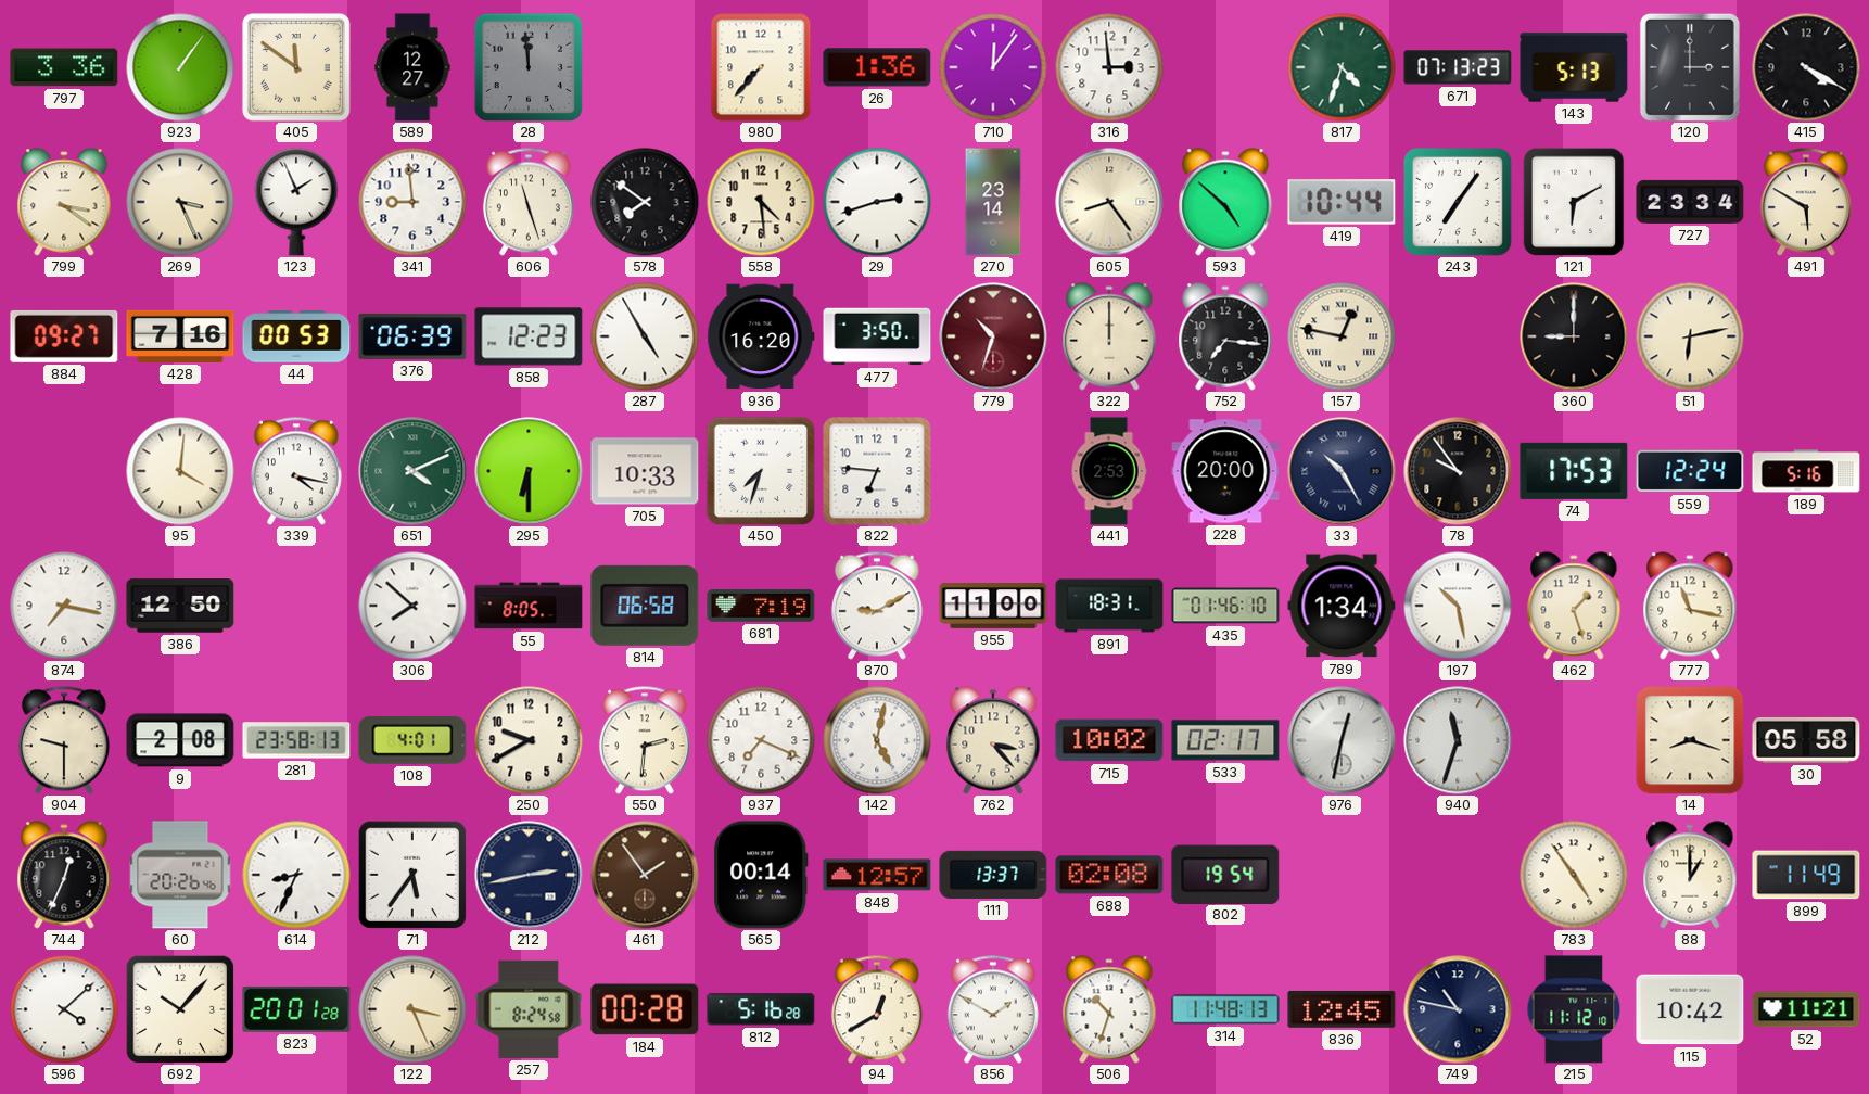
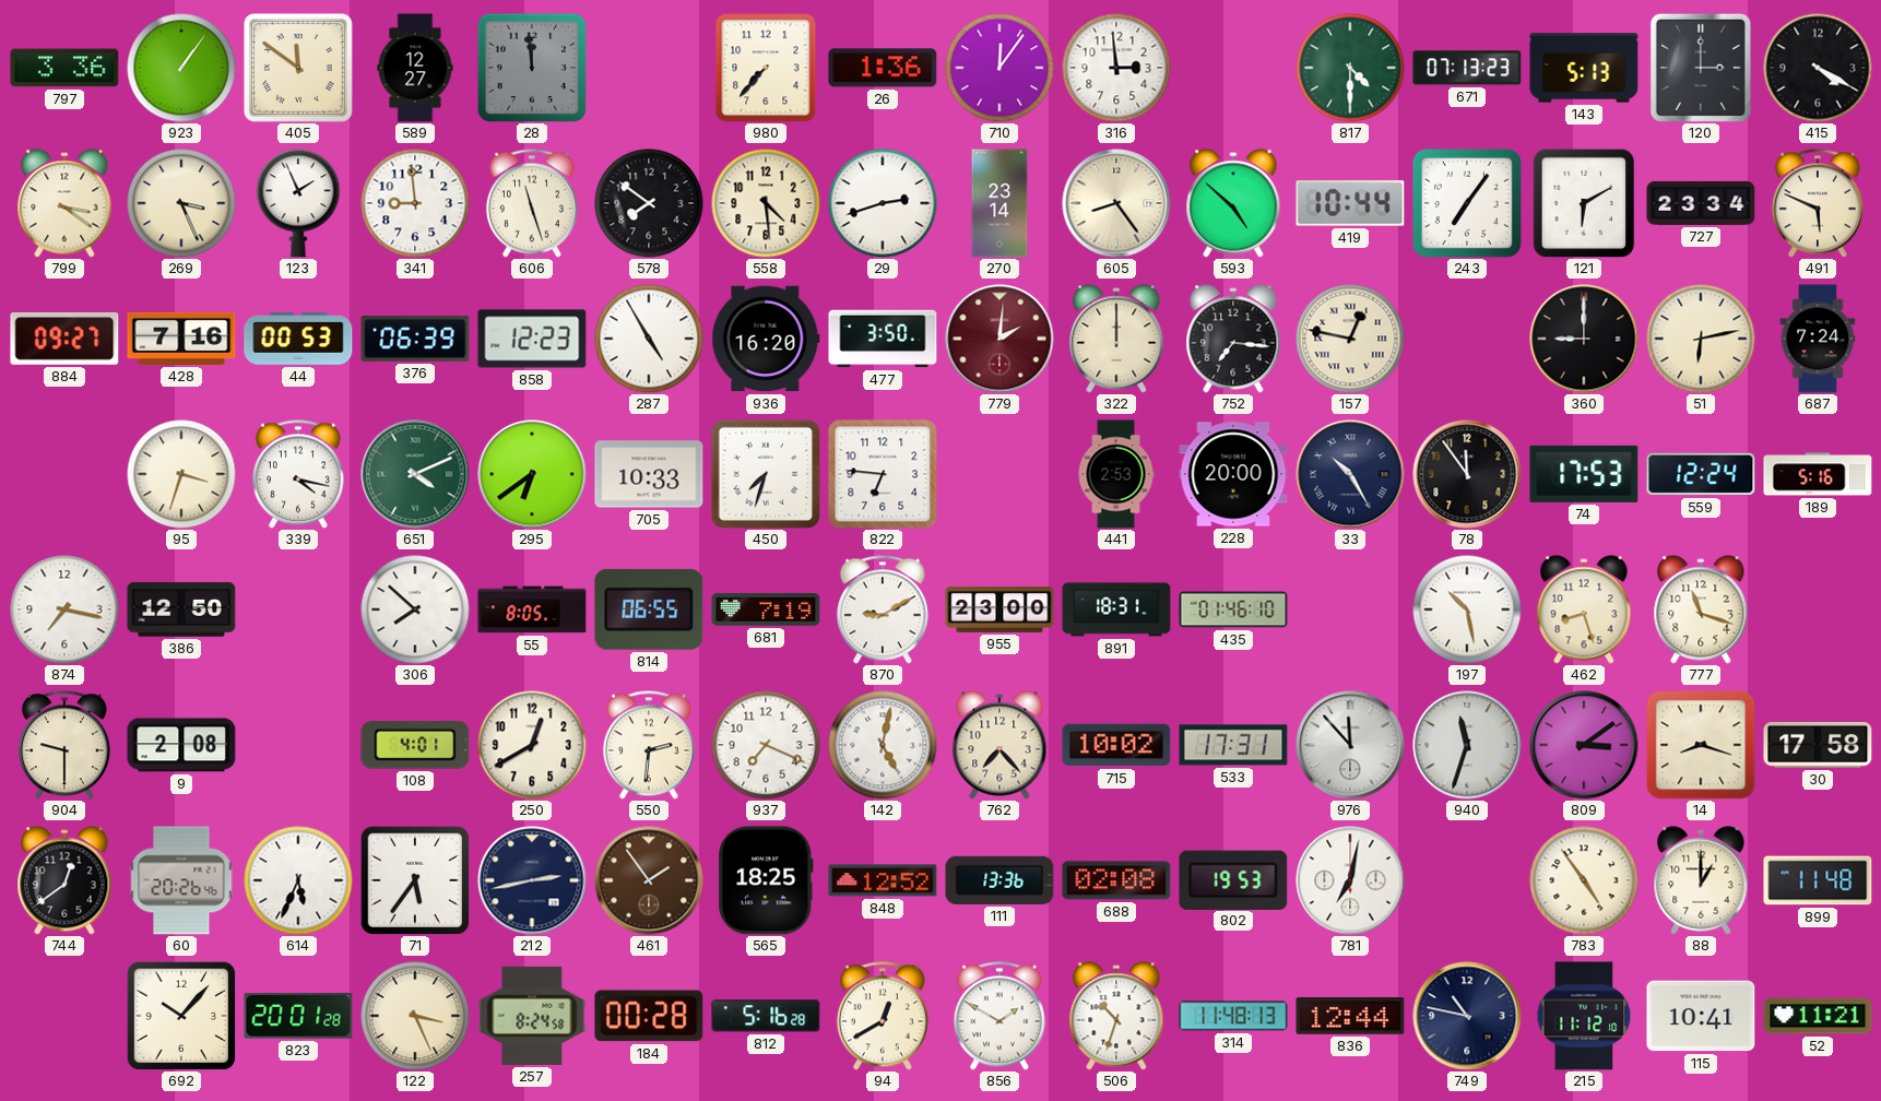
817: 4:33 -> 4:30 (1350, 68)
491: 5:50 -> 5:49 (1818, 203)
779: 10:33 -> 2:01 (999, 339)
687: none -> 7:24 (1818, 339)
95: 4:01 -> 3:33 (181, 474)
295: 6:30 -> 6:39 (532, 474)
78: 9:54 -> 11:54 (1467, 474)
814: 06:58 -> 06:55 (649, 609)
955: 11:00 -> 23:00 (999, 611)
789: 1:34 -> none (1342, 606)
462: 1:27 -> 8:27 (1584, 609)
777: 11:17 -> 11:18 (1701, 609)
281: 23:58 -> none (296, 740)
250: 9:40 -> 12:40 (532, 745)
762: 3:23 -> 7:23 (999, 745)
533: 02:17 -> 17:31 (1233, 745)
976: 12:32 -> 11:53 (1350, 745)
809: none -> 3:09 (1584, 745)
30: 05:58 -> 17:58 (1818, 745)
744: 12:34 -> 12:39 (64, 880)
614: 8:34 -> 5:34 (298, 880)
565: 00:14 -> 18:25 (766, 880)
848: 12:57 -> 12:52 (883, 880)
111: 13:37 -> 13:36 (999, 880)
802: 19:54 -> 19:53 (1233, 879)
781: none -> 7:02 (1350, 880)
899: 11:49 -> 11:48 (1818, 880)
596: 4:08 -> none (64, 1009)
836: 12:45 -> 12:44 (1350, 1016)
115: 10:42 -> 10:41 (1701, 1016)
